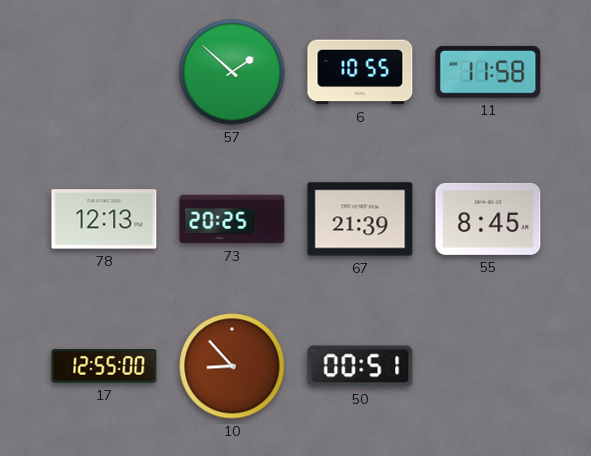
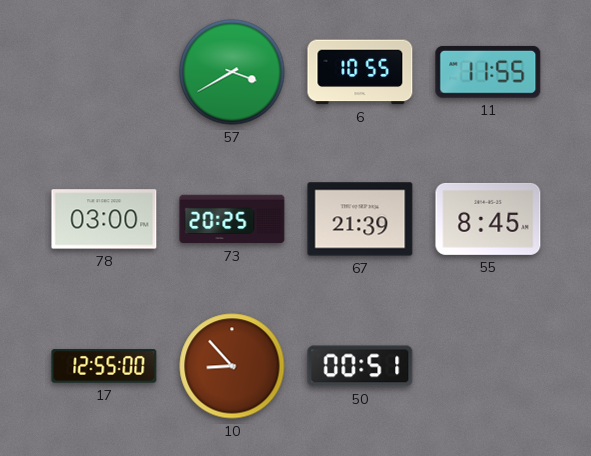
57: 1:52 -> 3:40 (232, 72)
11: 11:58 -> 11:55 (488, 72)
78: 12:13 -> 03:00 (104, 219)
